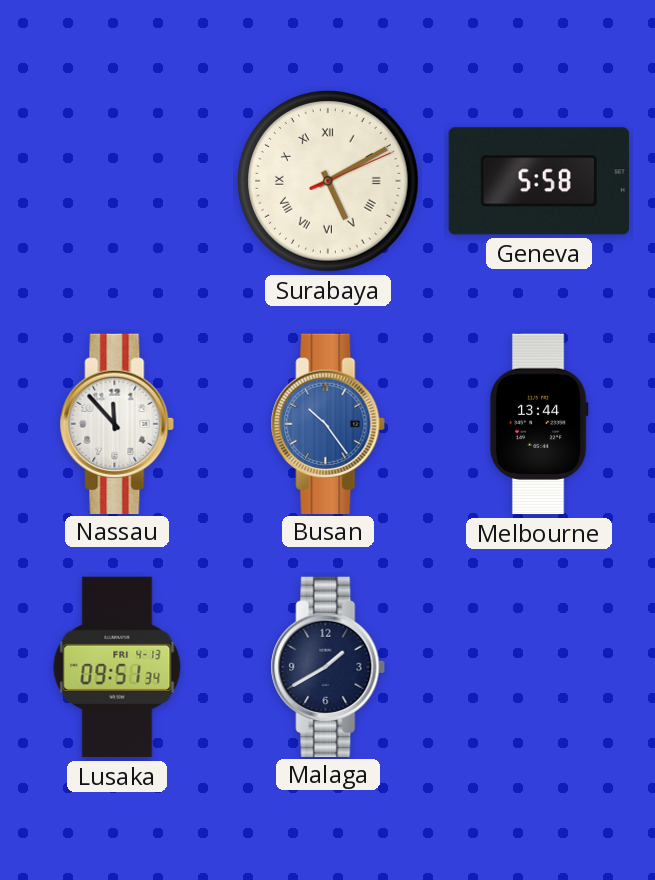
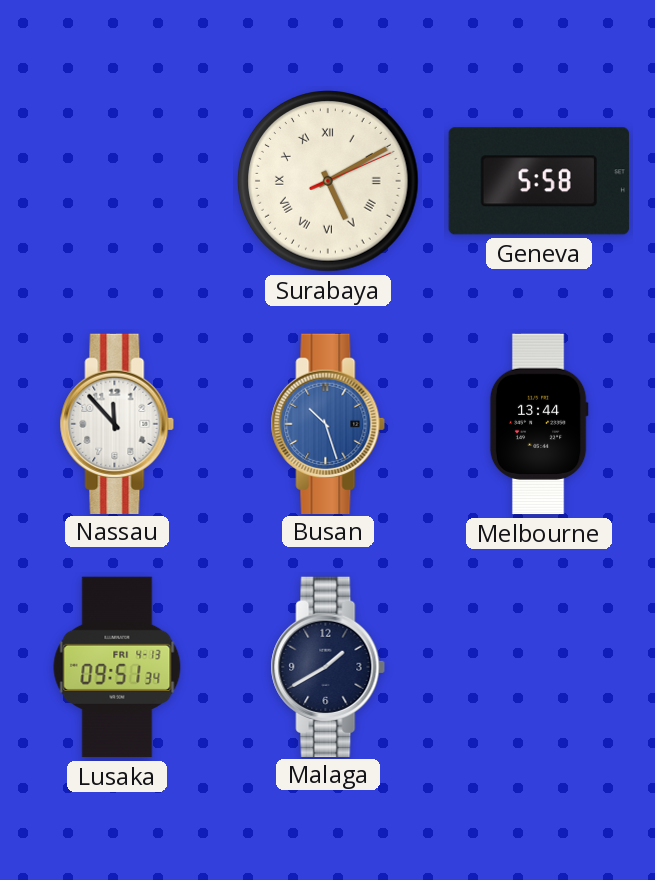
Busan: 10:24 -> 10:27 (328, 423)
